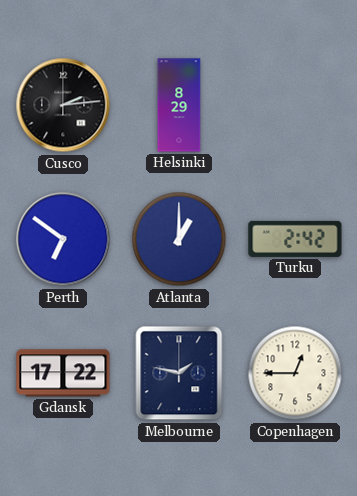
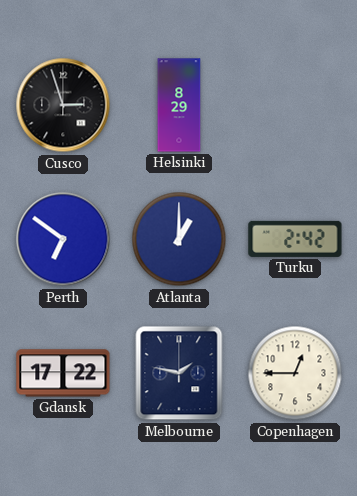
Cusco: 2:14 -> 2:57 (63, 105)
